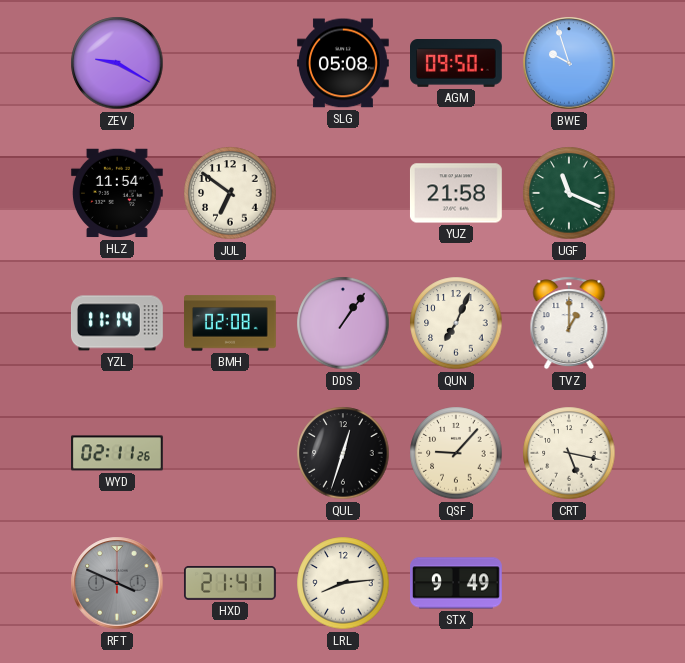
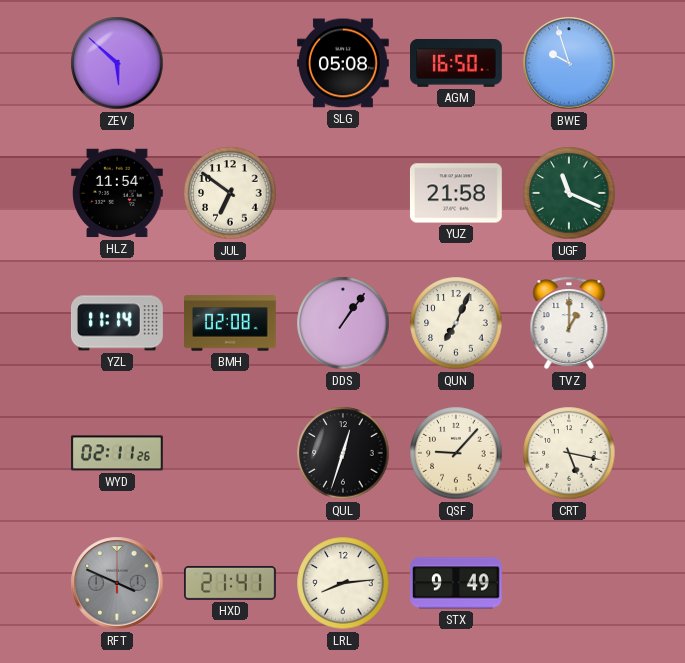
ZEV: 9:20 -> 5:52 (117, 63)
AGM: 09:50 -> 16:50 (457, 63)
